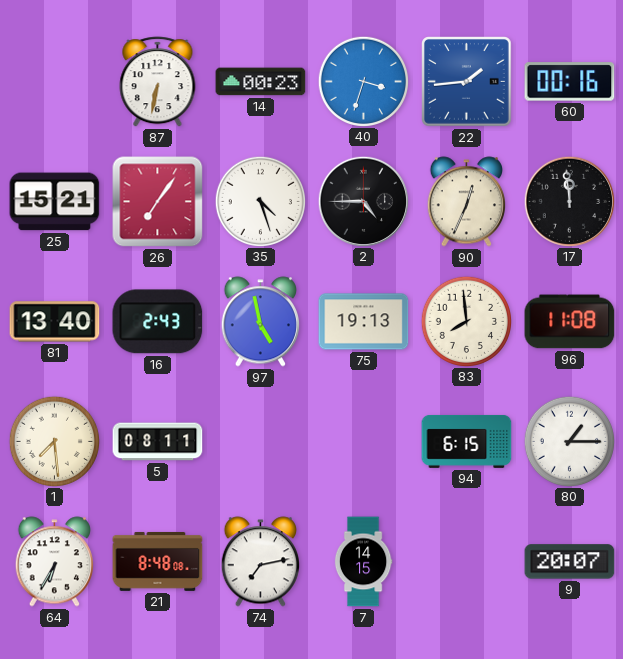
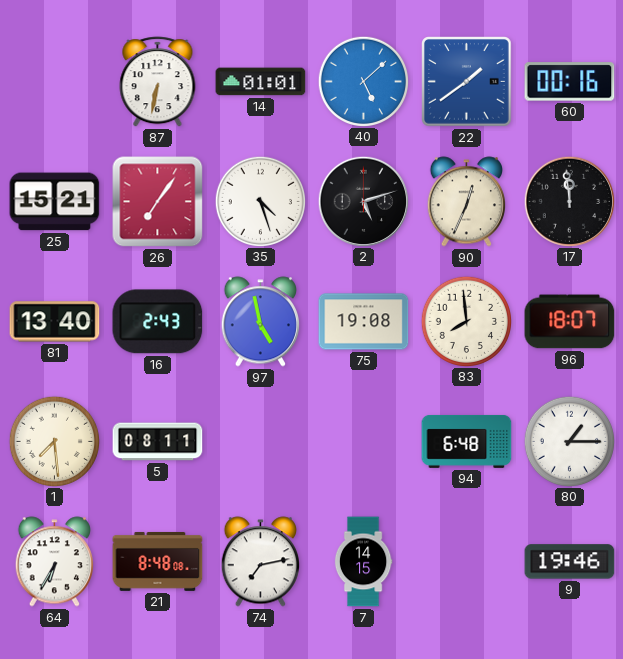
14: 00:23 -> 01:01 (261, 82)
40: 3:33 -> 5:08 (363, 81)
22: 1:44 -> 1:39 (467, 82)
2: 4:45 -> 5:12 (363, 201)
75: 19:13 -> 19:08 (364, 322)
96: 11:08 -> 18:07 (570, 322)
94: 6:15 -> 6:48 (467, 441)
9: 20:07 -> 19:46 (570, 562)
